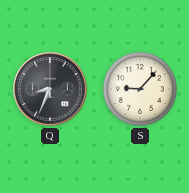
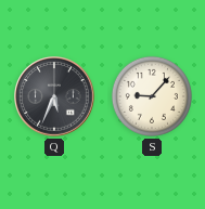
Q: 8:34 -> 5:34 (54, 96)
